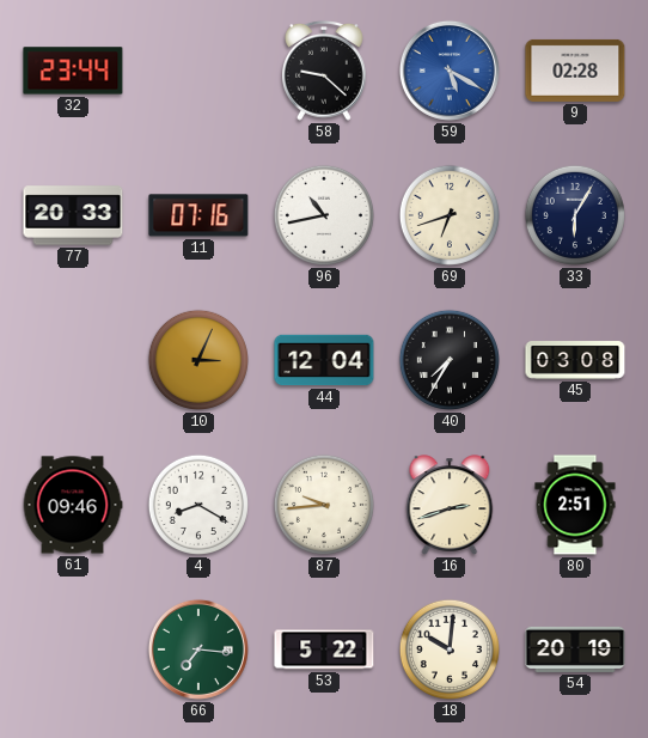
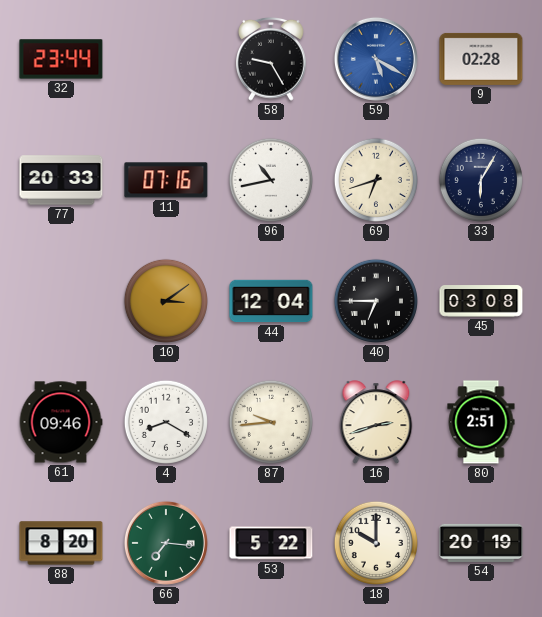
58: 9:22 -> 9:25 (272, 59)
10: 3:04 -> 3:09 (166, 301)
40: 7:35 -> 6:45 (376, 301)
88: none -> 8:20 (61, 543)
18: 10:01 -> 10:00 (376, 543)
